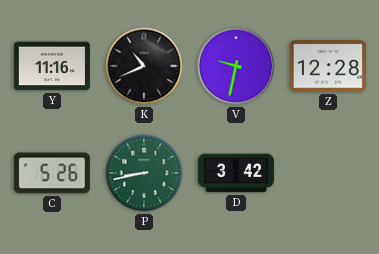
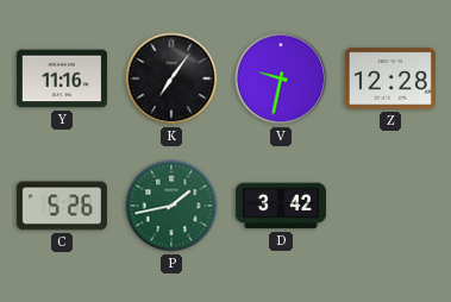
K: 10:41 -> 7:06 (171, 78)
P: 8:43 -> 1:43 (171, 206)
